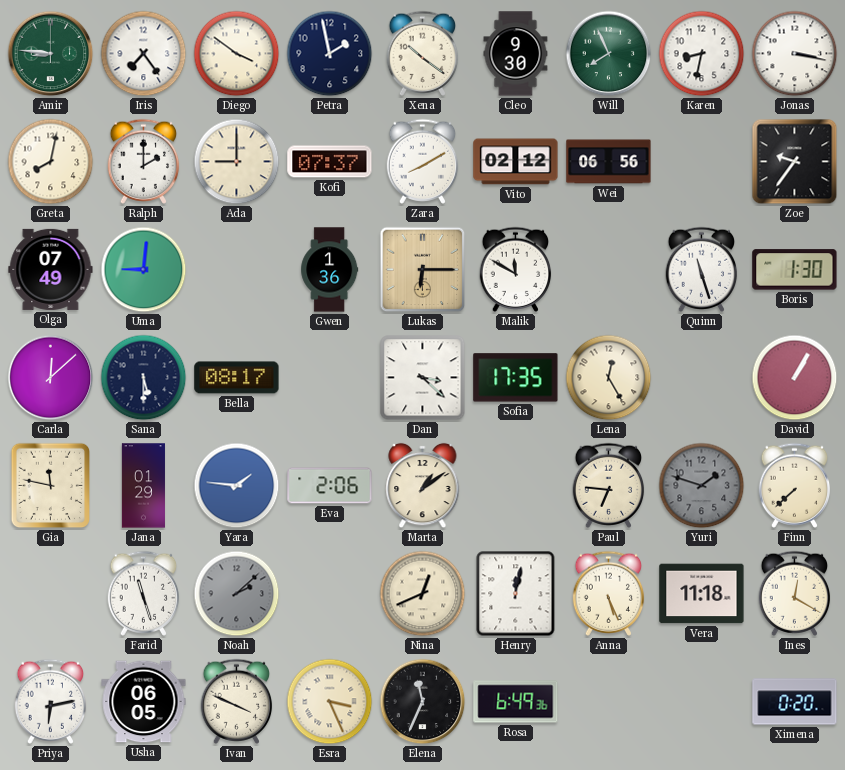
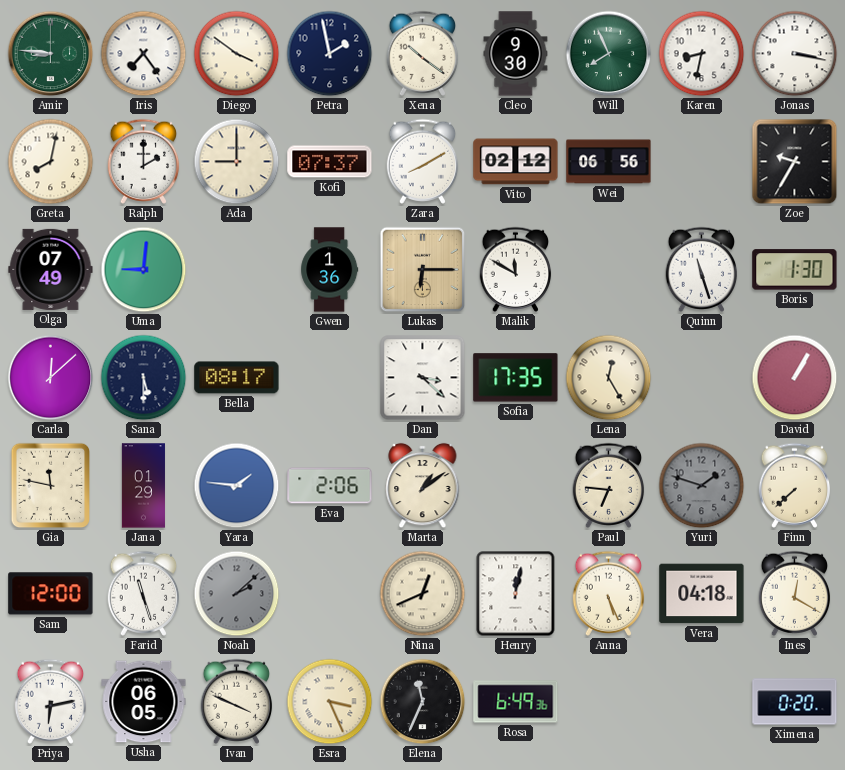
Zoe: 9:36 -> 9:35 (795, 162)
Sam: none -> 12:00 (51, 594)
Vera: 11:18 -> 04:18 (702, 594)
